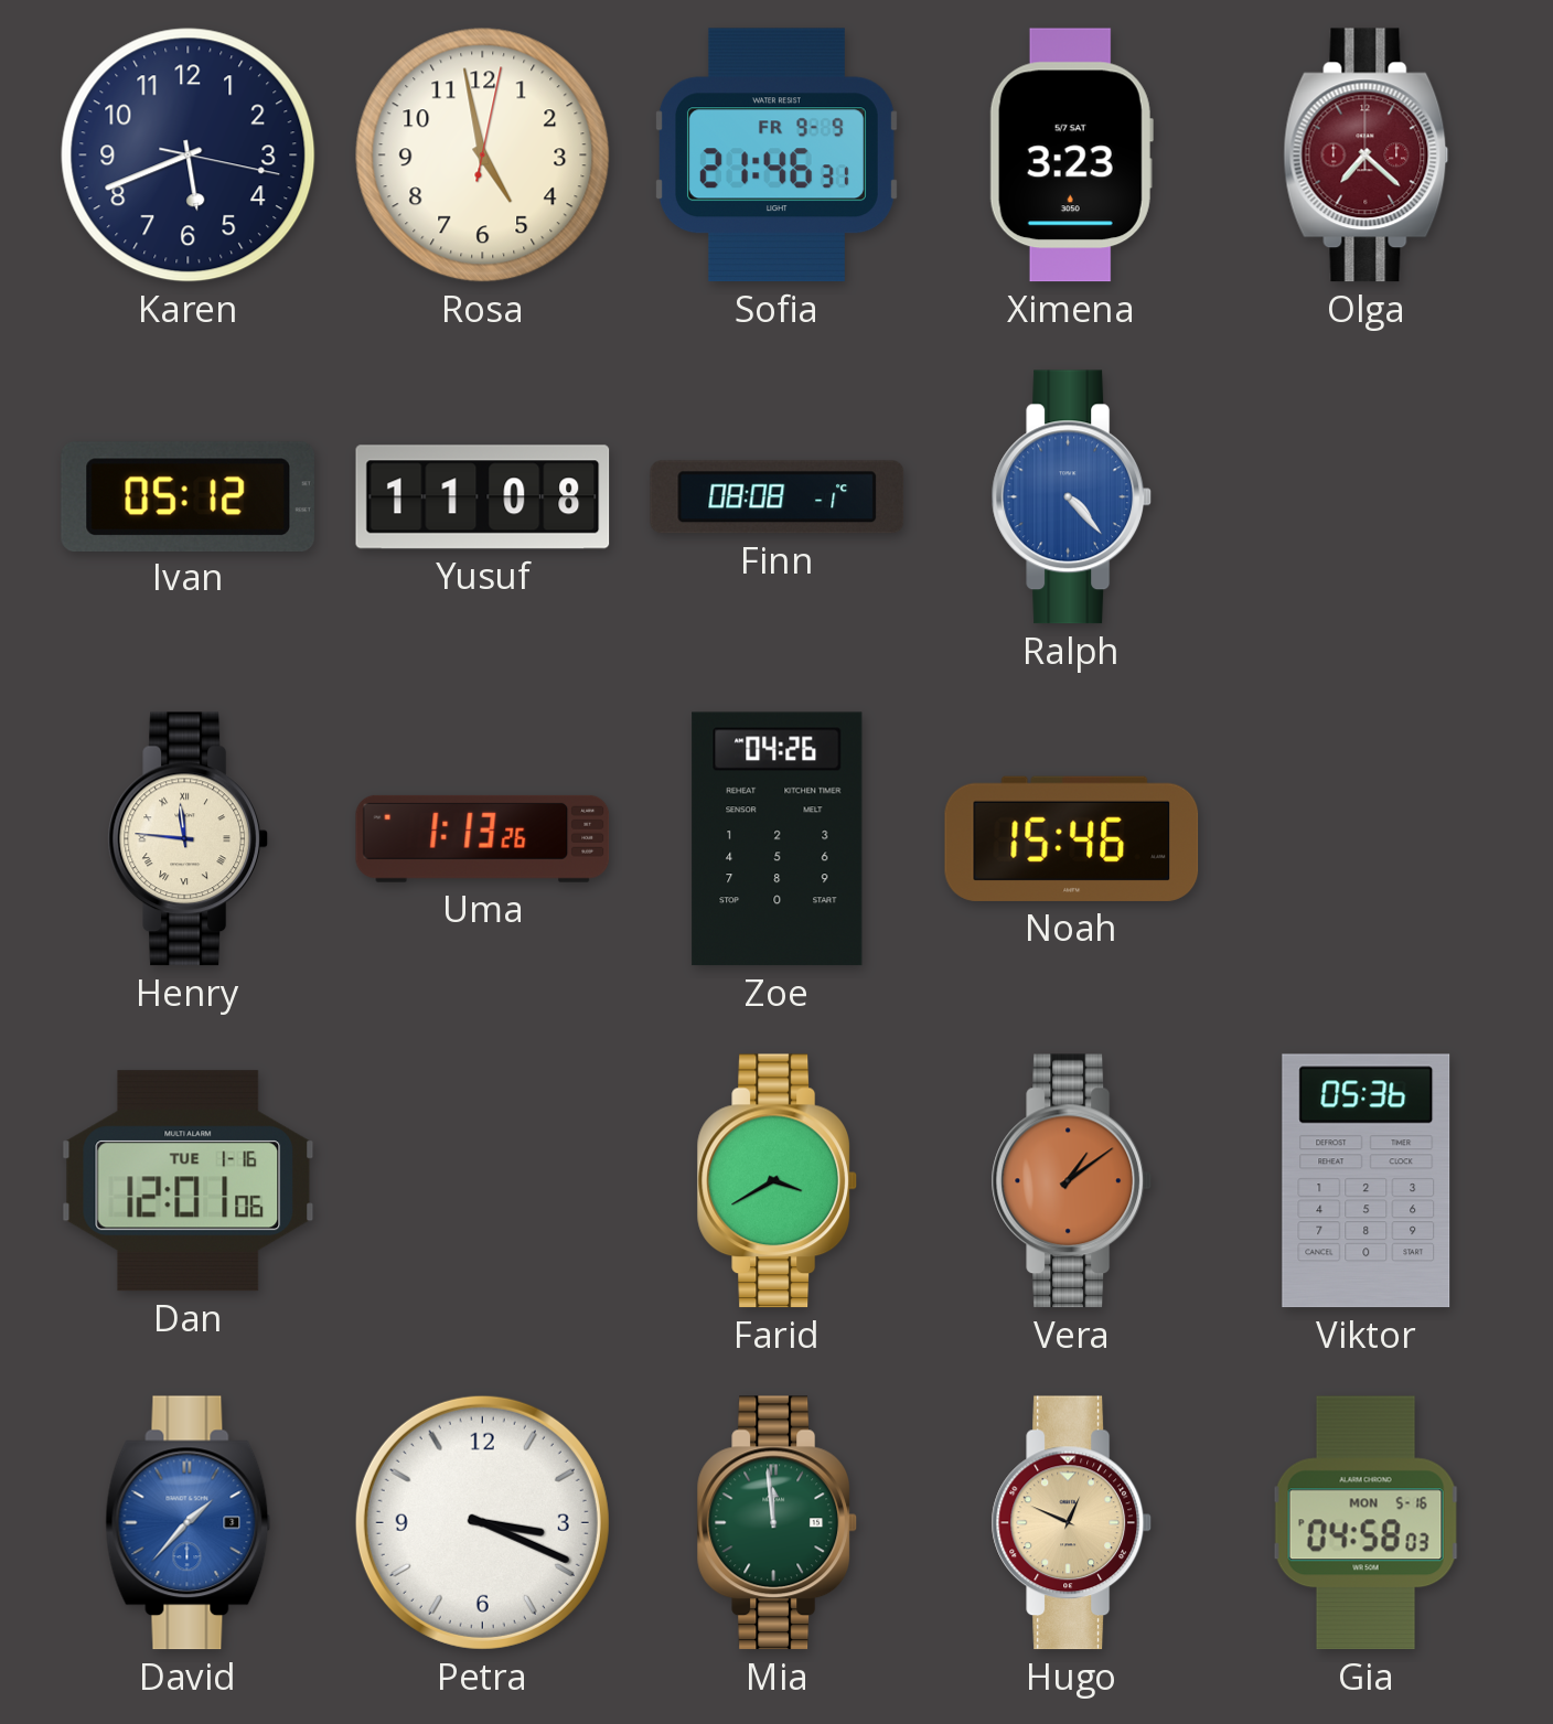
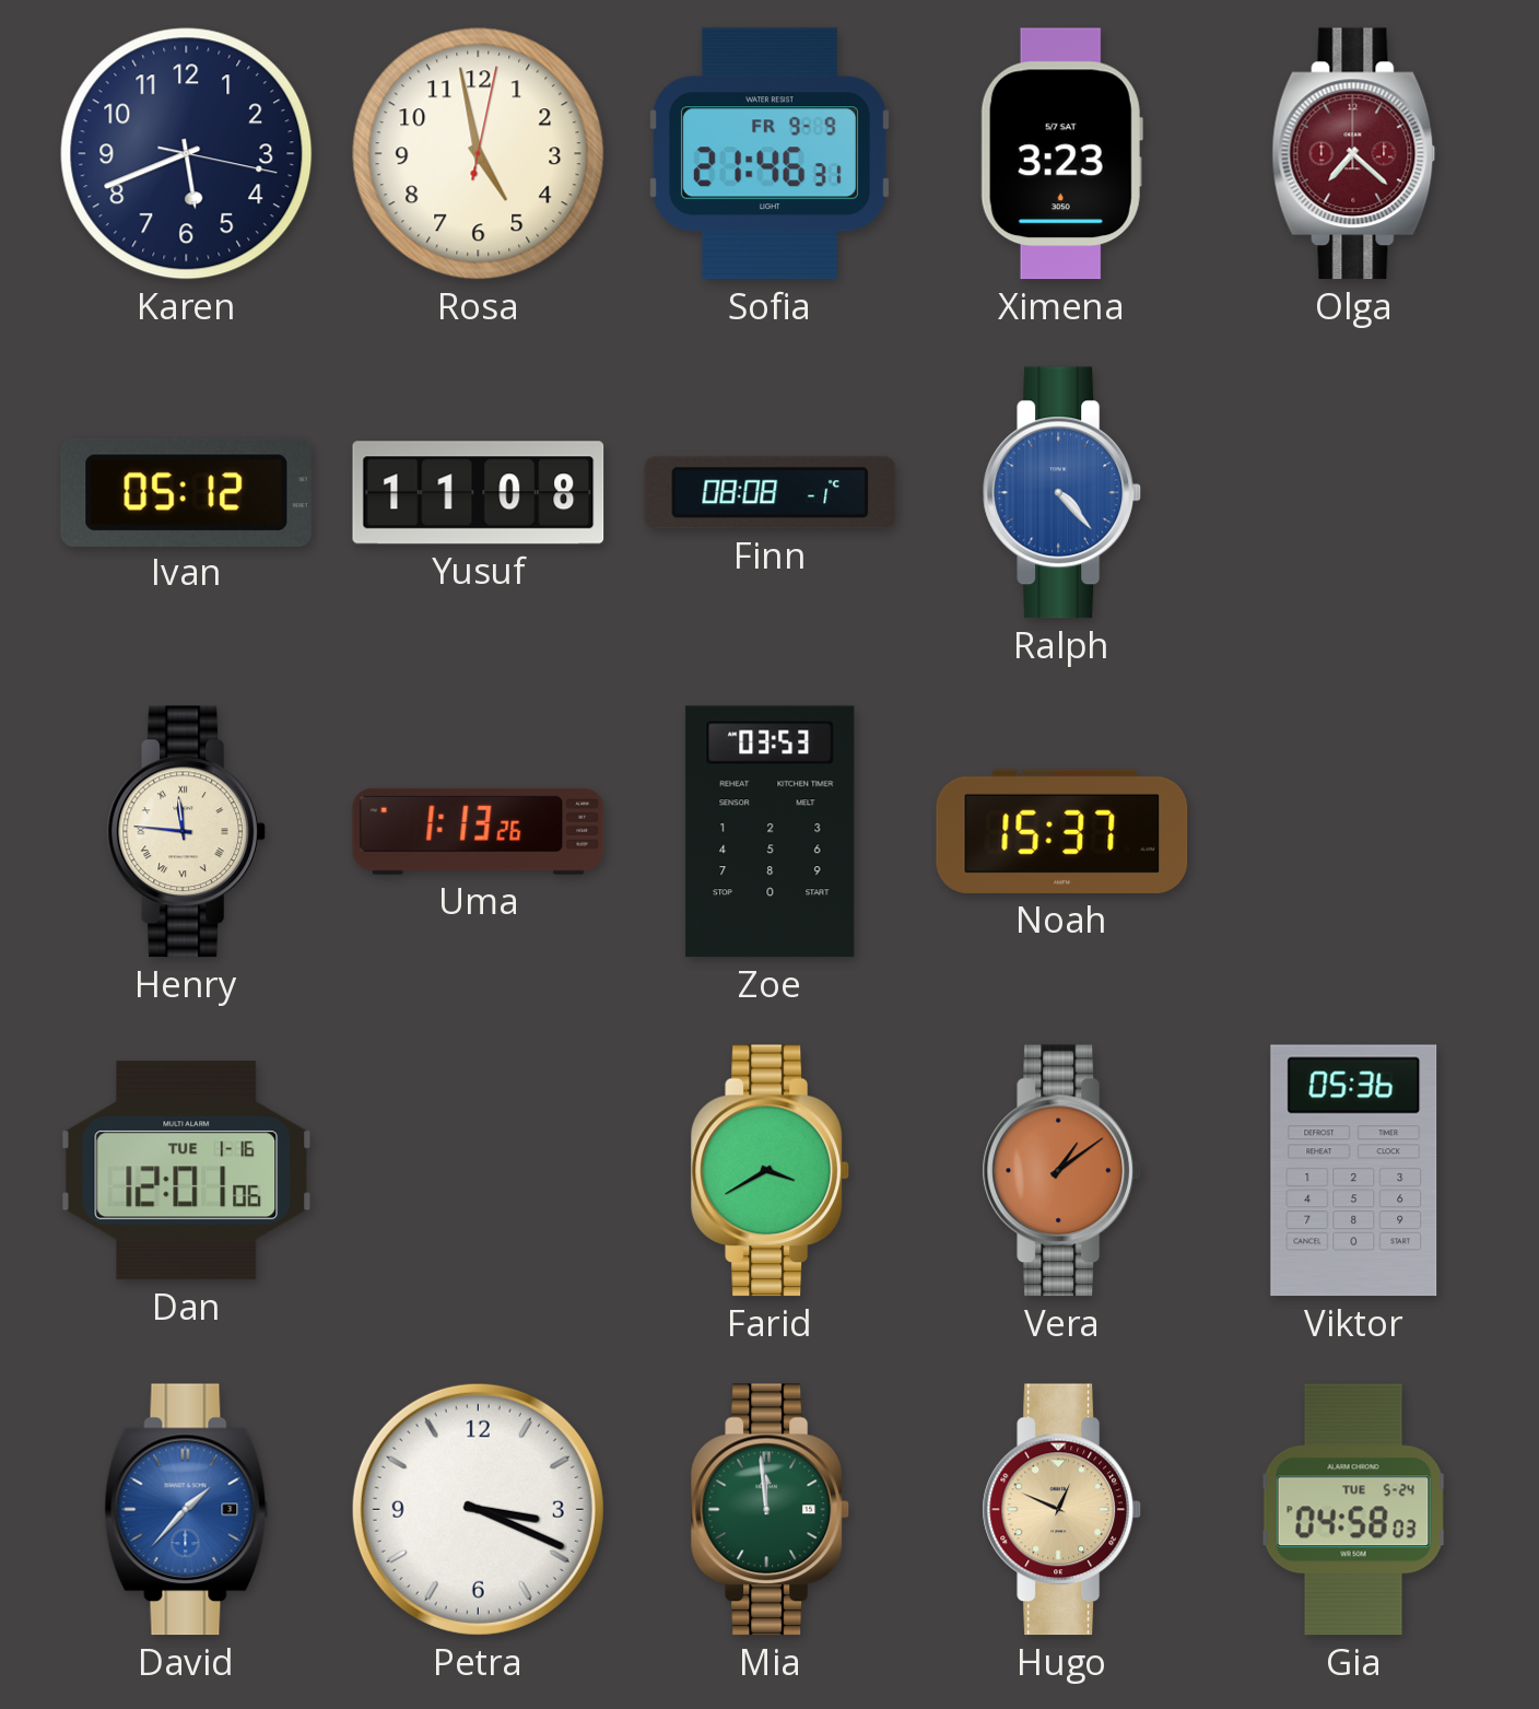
Zoe: 04:26 -> 03:53 (771, 832)
Noah: 15:46 -> 15:37 (1062, 831)
Gia date: MON 5-16 -> TUE 5-24 (1353, 1510)
